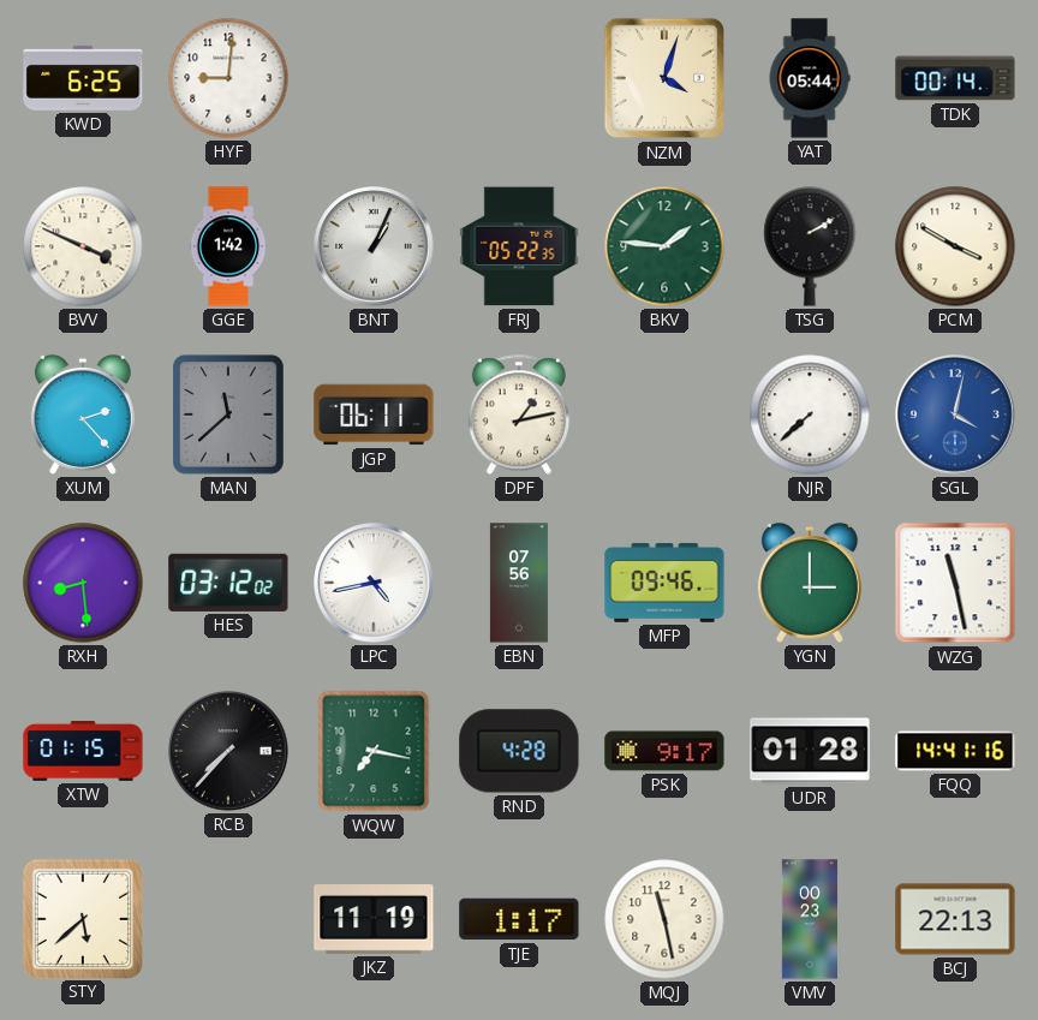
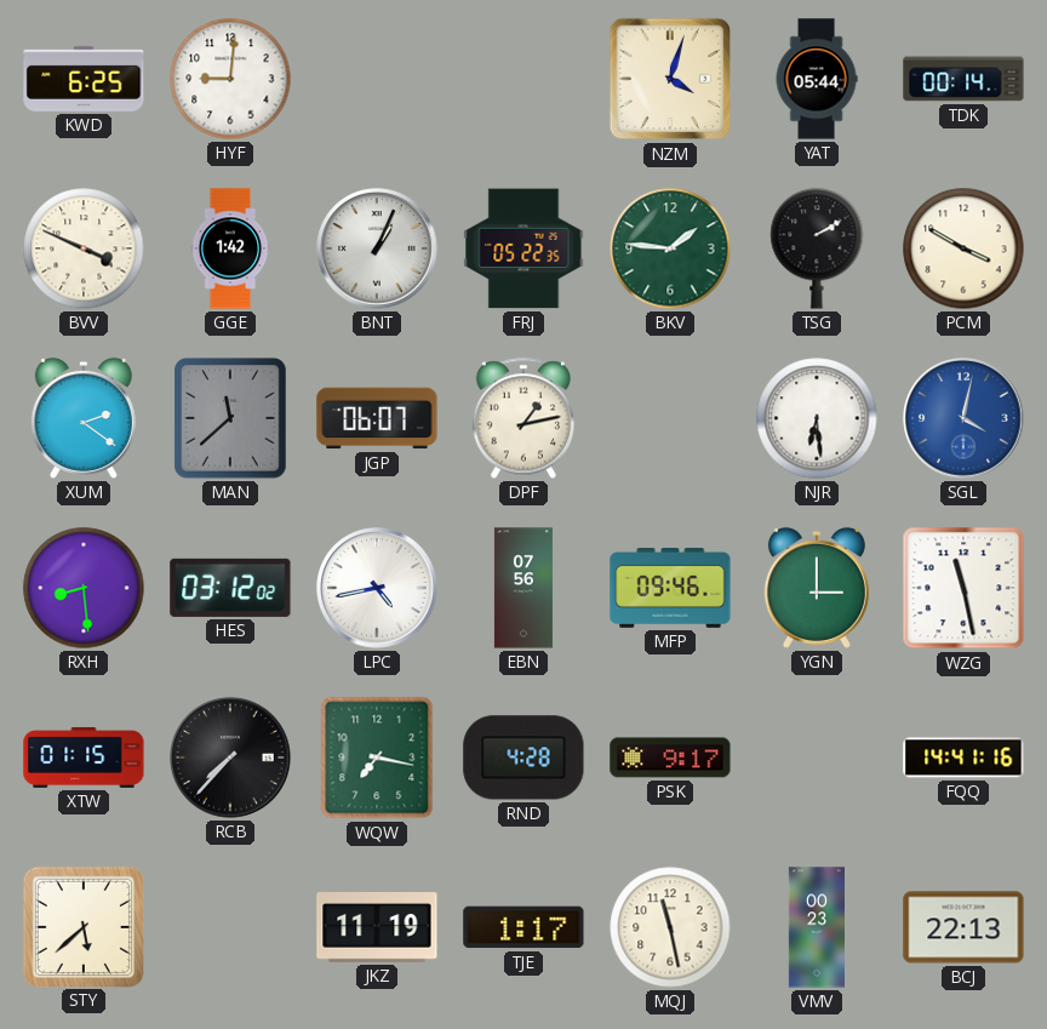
XUM: 2:23 -> 2:21 (84, 418)
JGP: 06:11 -> 06:07 (377, 418)
NJR: 7:38 -> 6:29 (817, 418)
UDR: 01:28 -> none (810, 751)
